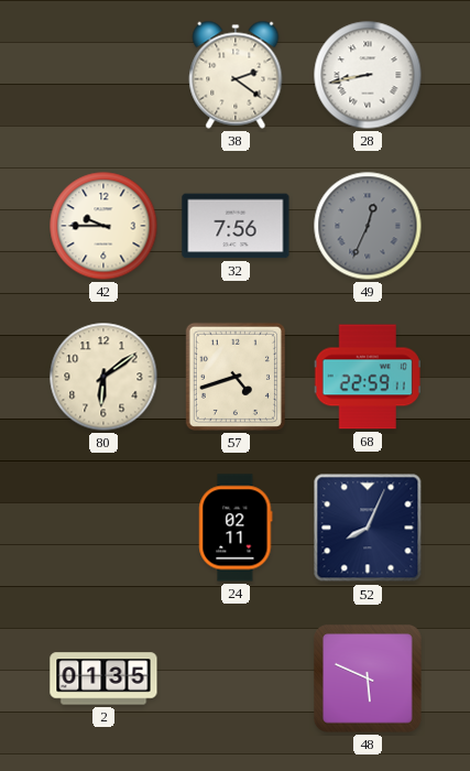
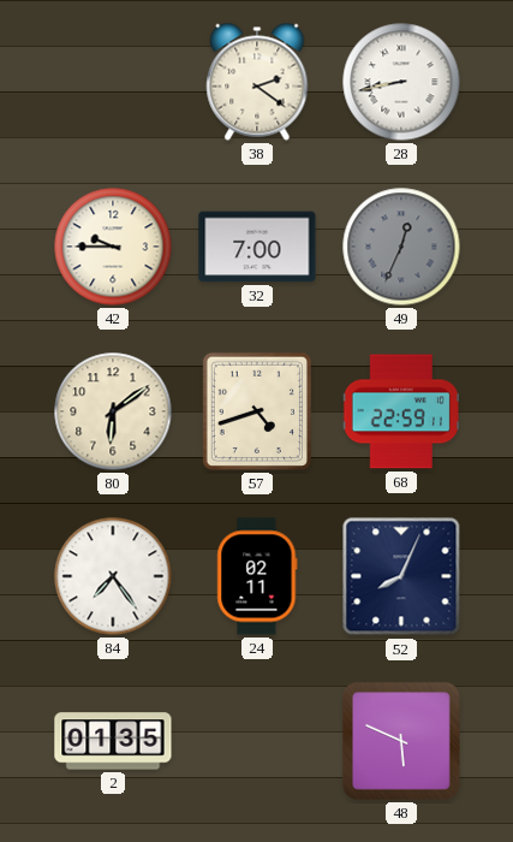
32: 7:56 -> 7:00 (257, 247)
84: none -> 7:24 (113, 576)
